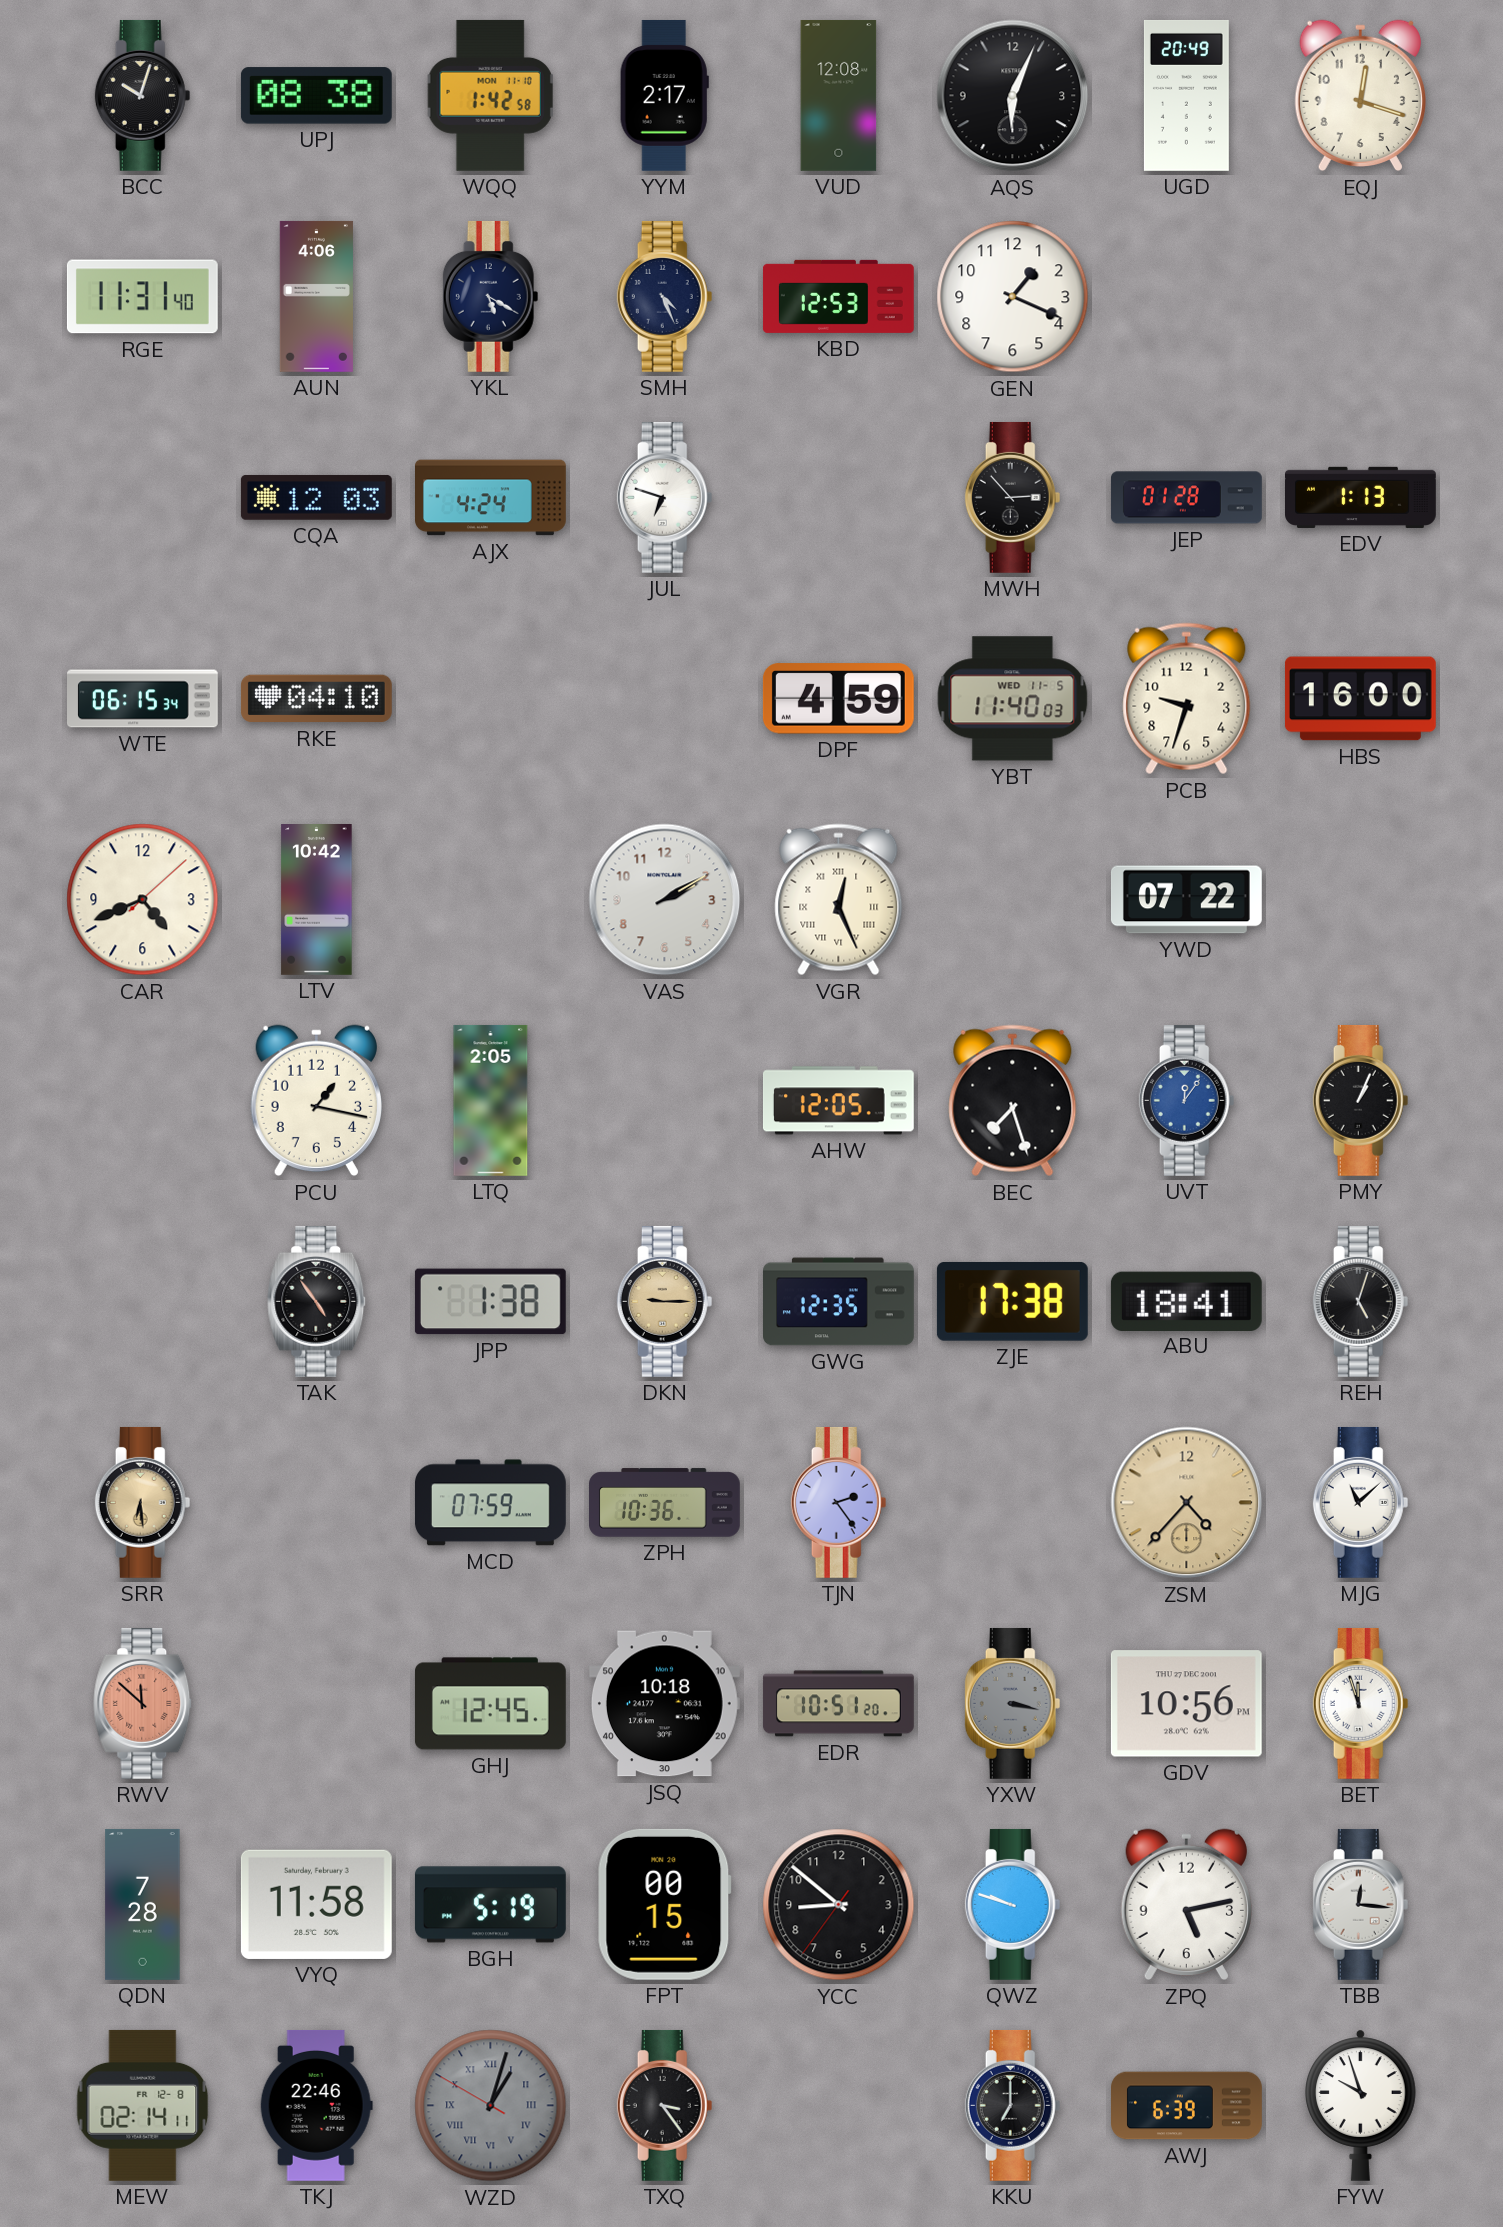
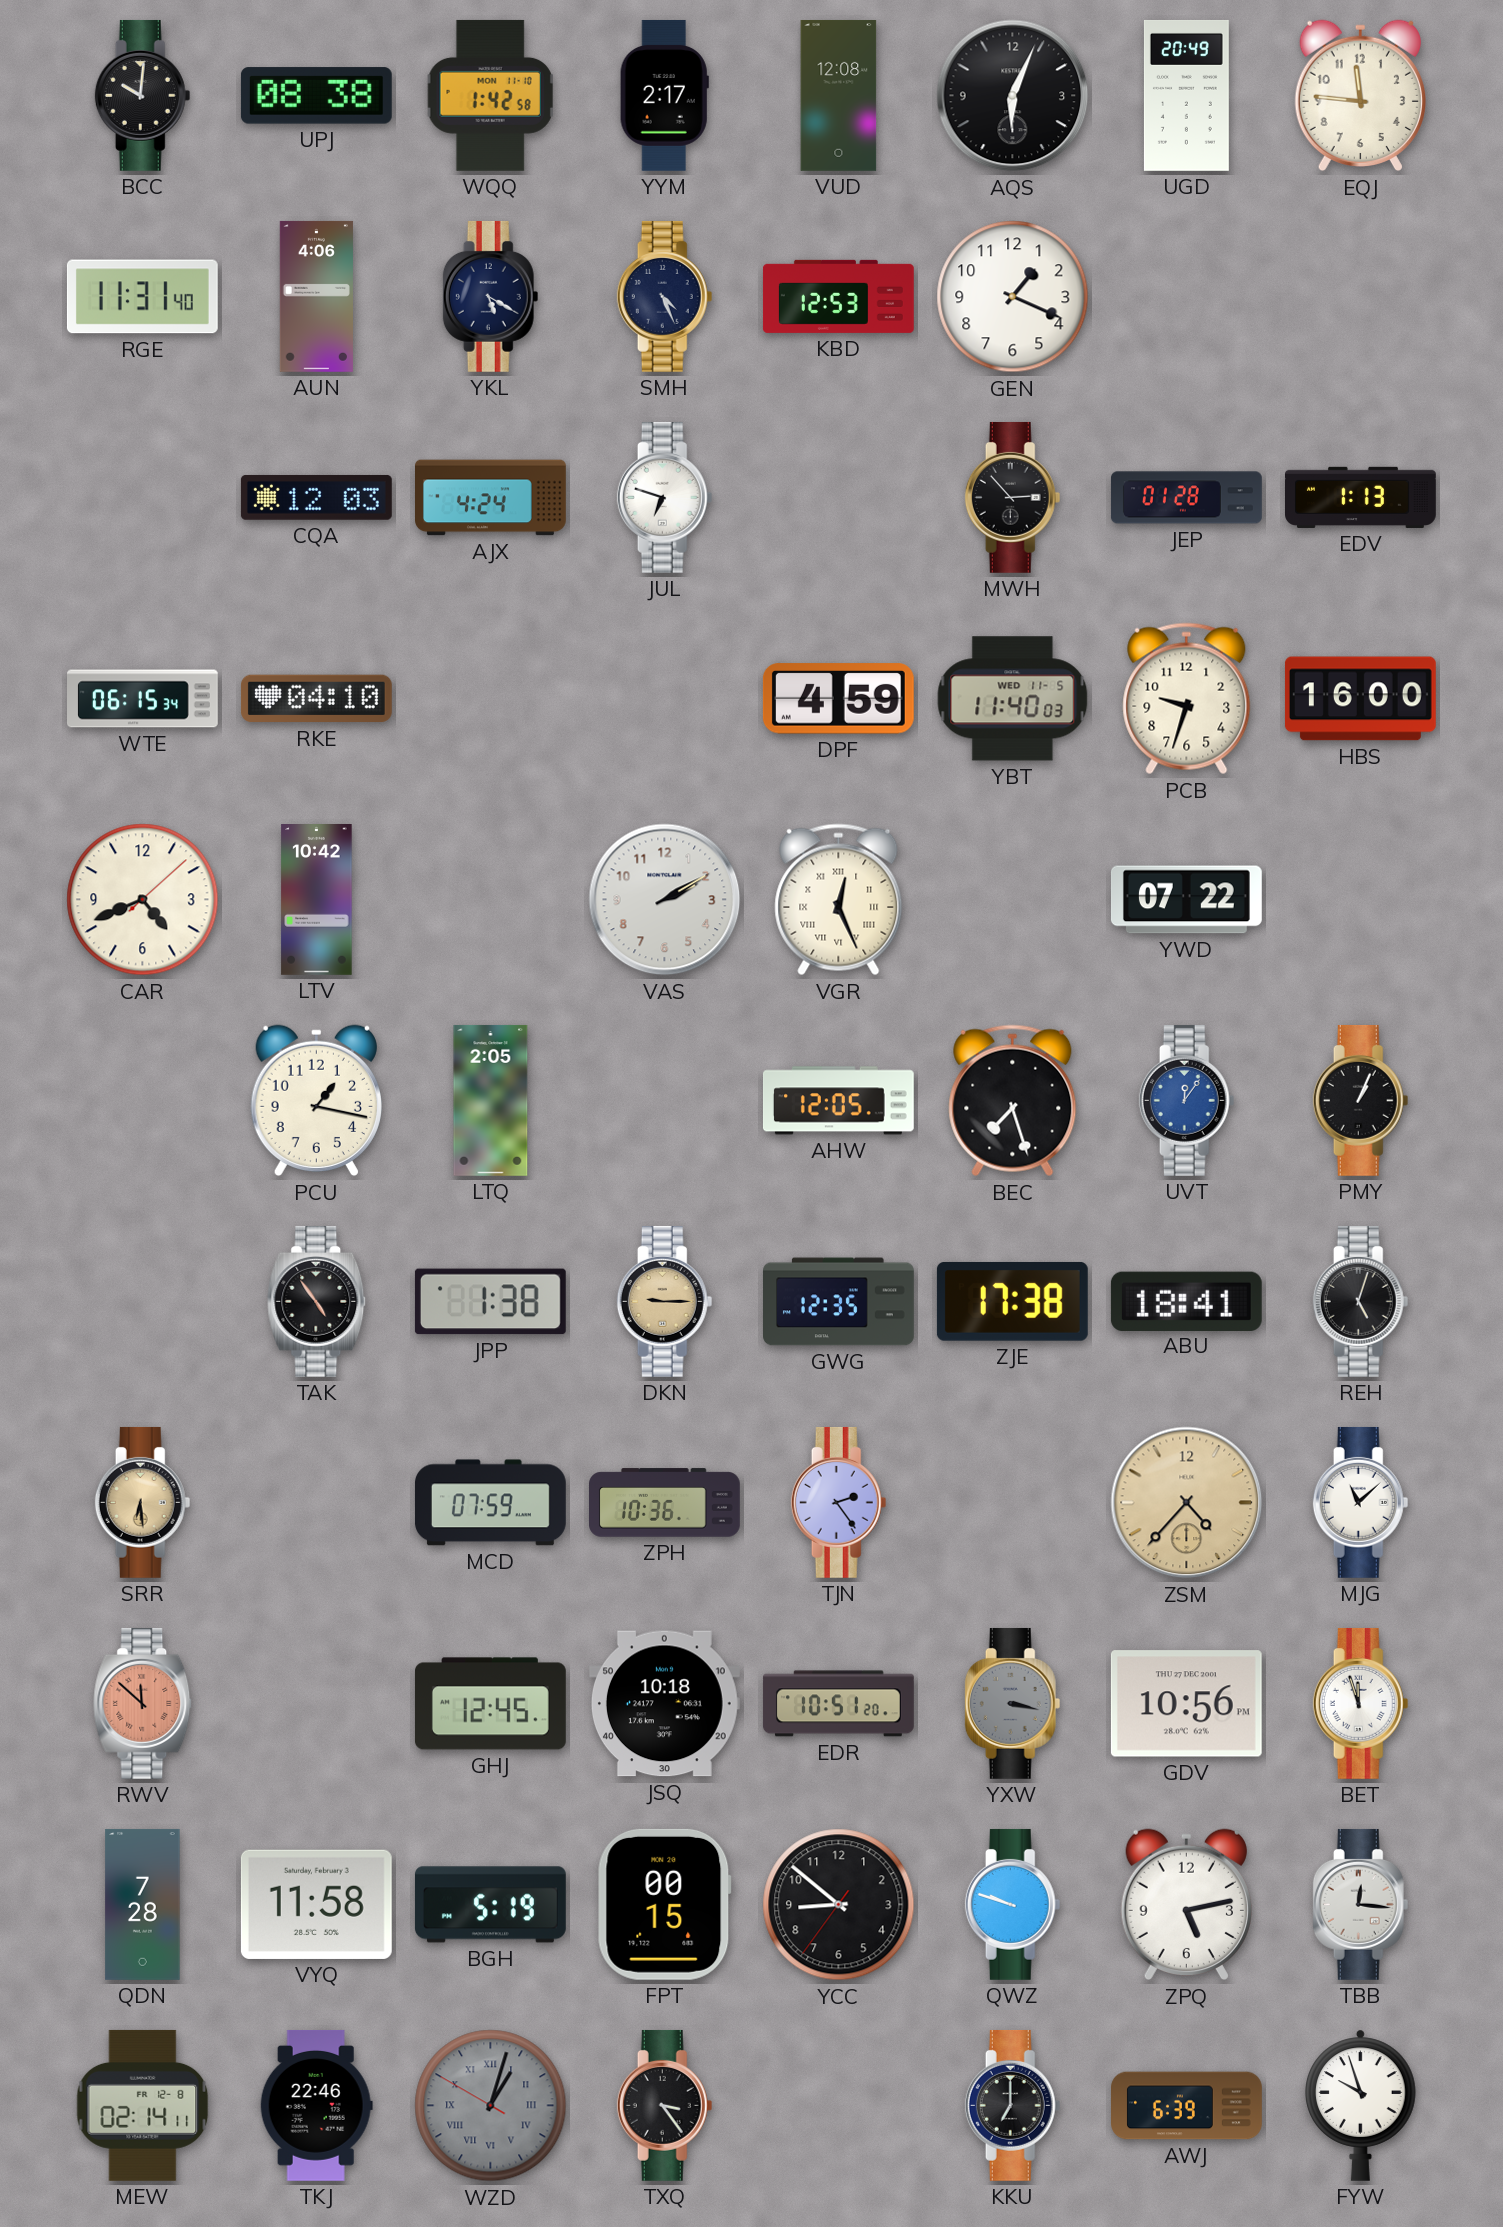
BCC: 10:03 -> 10:01 (143, 95)
EQJ: 12:18 -> 11:46 (1360, 96)
